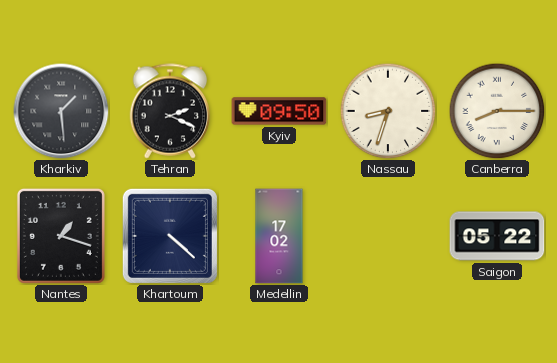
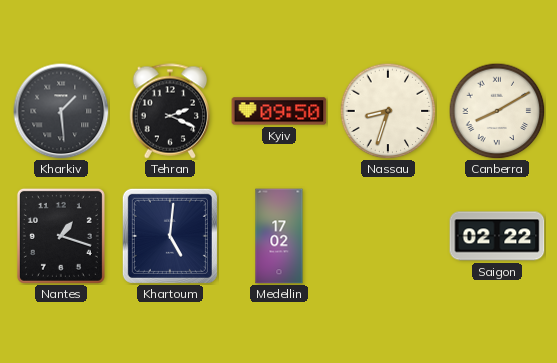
Canberra: 8:15 -> 8:10 (497, 111)
Khartoum: 4:22 -> 5:01 (170, 236)
Saigon: 05:22 -> 02:22 (497, 236)
